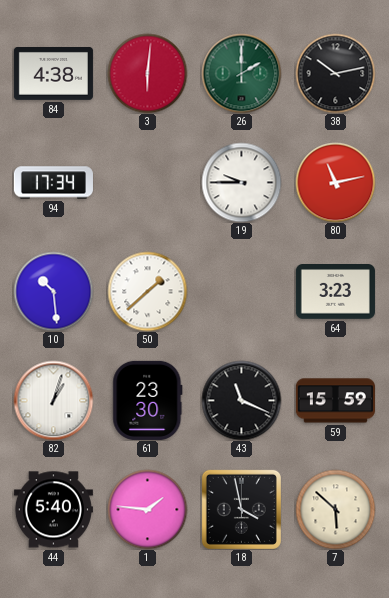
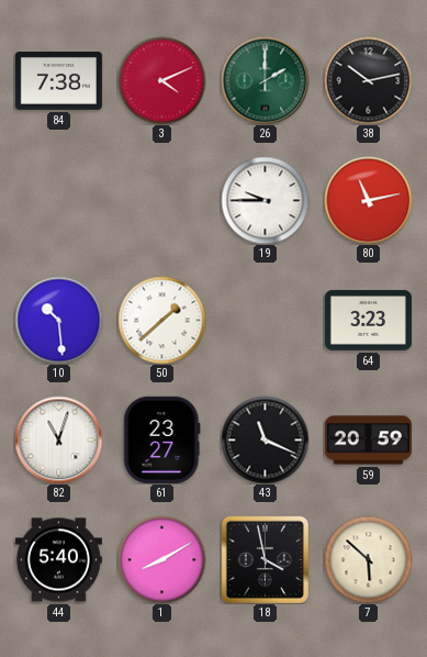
84: 4:38 -> 7:38 (58, 81)
3: 6:01 -> 4:11 (161, 80)
94: 17:34 -> none (53, 183)
82: 1:03 -> 11:03 (58, 439)
61: 23:30 -> 23:27 (162, 439)
59: 15:59 -> 20:59 (368, 441)
1: 1:46 -> 8:10 (161, 559)
